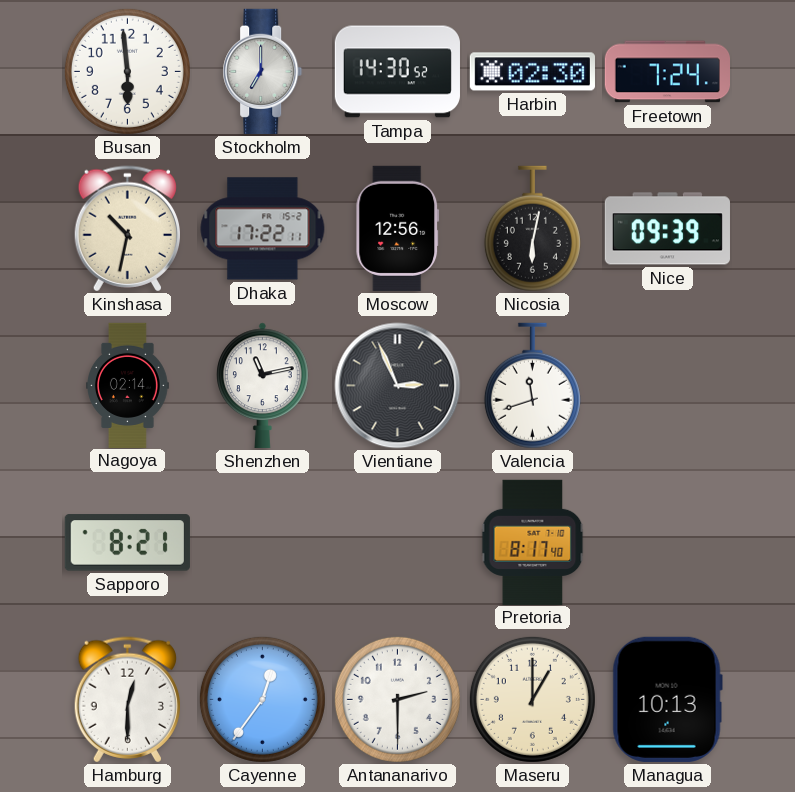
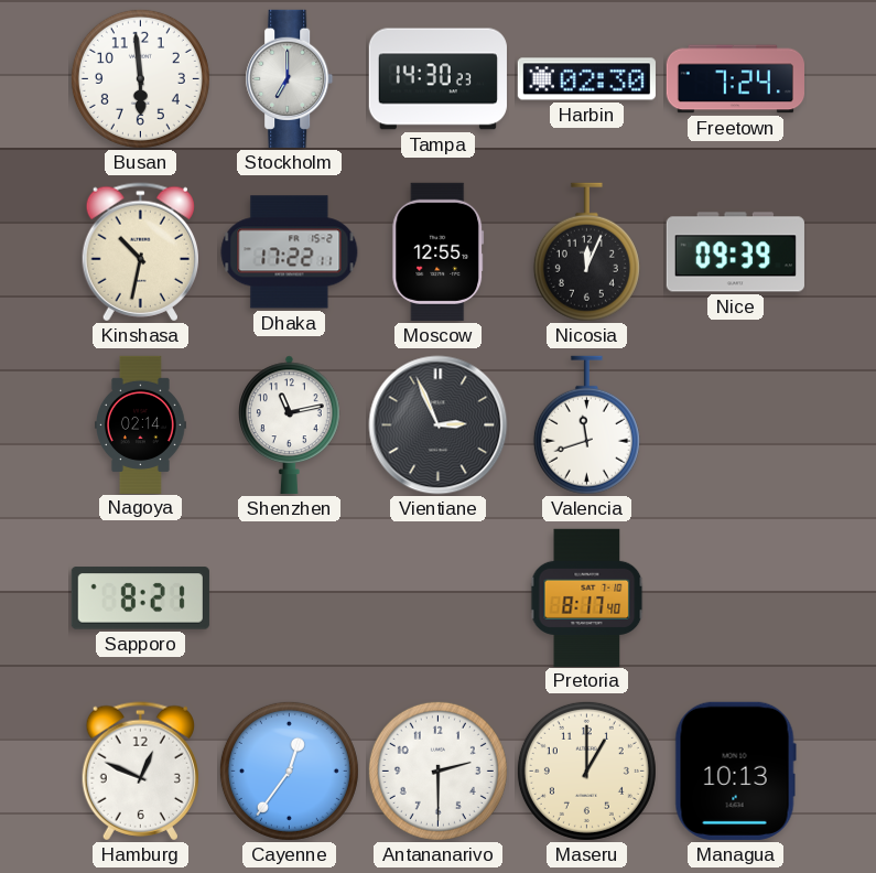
Tampa: 14:30:52 -> 14:30:23 (437, 79)
Moscow: 12:56 -> 12:55 (439, 251)
Nicosia: 6:02 -> 12:04 (586, 252)
Hamburg: 12:30 -> 12:49 (140, 772)
